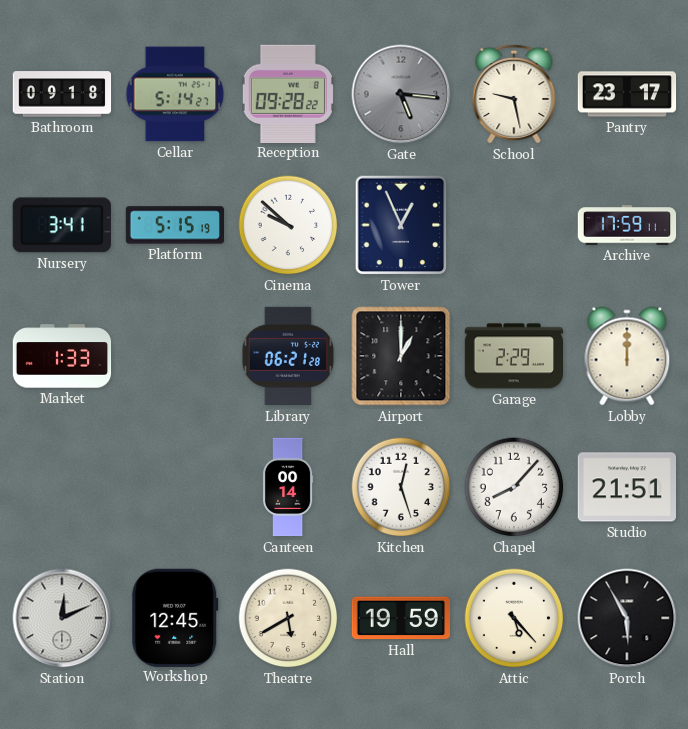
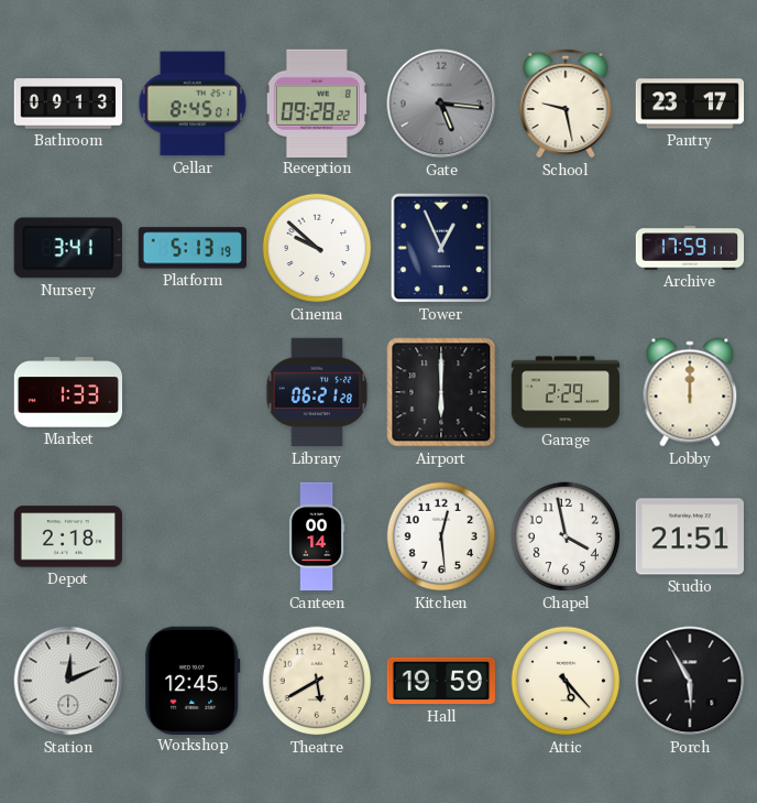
Bathroom: 09:18 -> 09:13 (68, 104)
Cellar: 5:14 -> 8:45 (193, 104)
Platform: 5:15 -> 5:13 (191, 248)
Airport: 1:00 -> 6:00 (441, 392)
Depot: none -> 2:18 (68, 536)
Kitchen: 12:27 -> 12:29 (441, 536)
Chapel: 8:07 -> 3:58 (566, 536)
